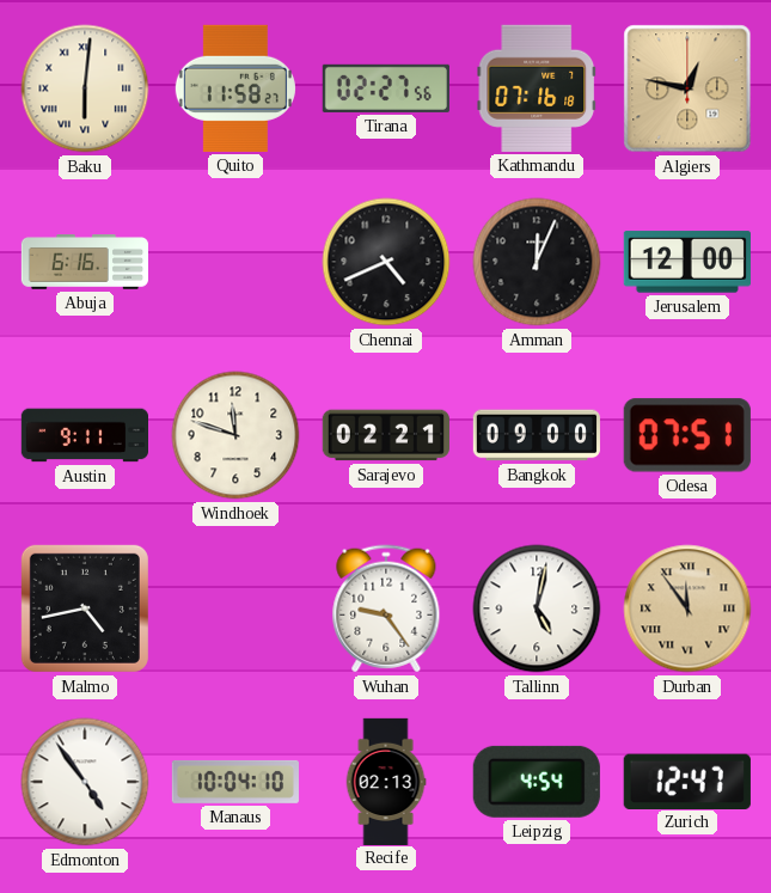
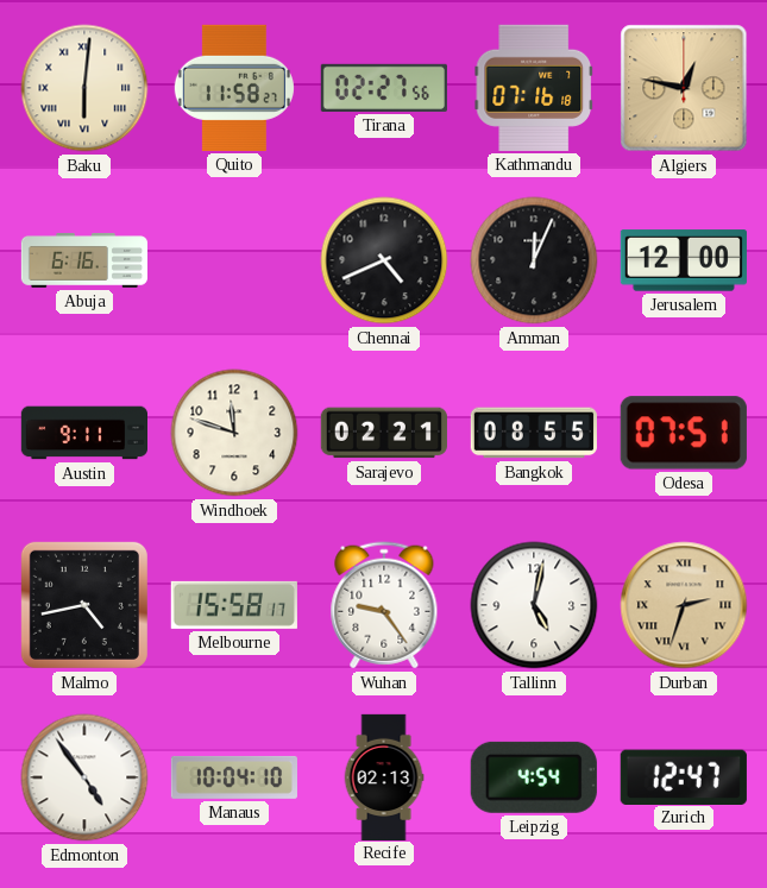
Bangkok: 09:00 -> 08:55 (534, 433)
Melbourne: none -> 15:58 (234, 605)
Durban: 11:54 -> 2:33 (684, 605)
